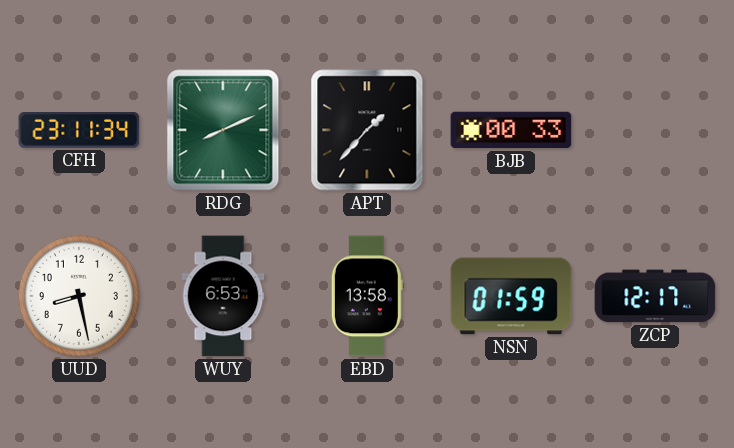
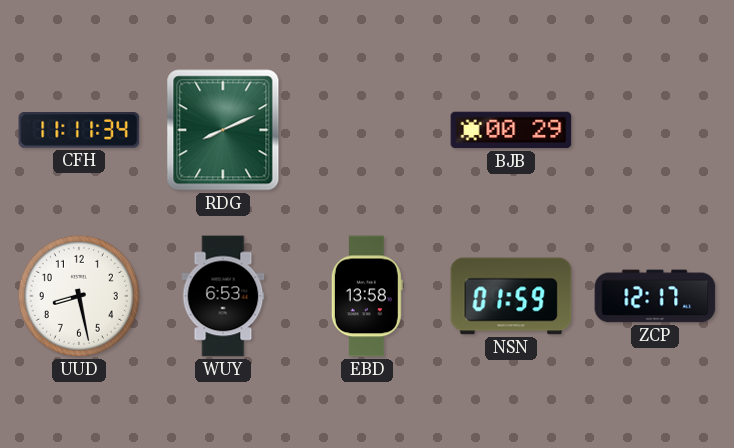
CFH: 23:11 -> 11:11 (79, 131)
APT: 1:37 -> none (367, 130)
BJB: 00:33 -> 00:29 (511, 130)
